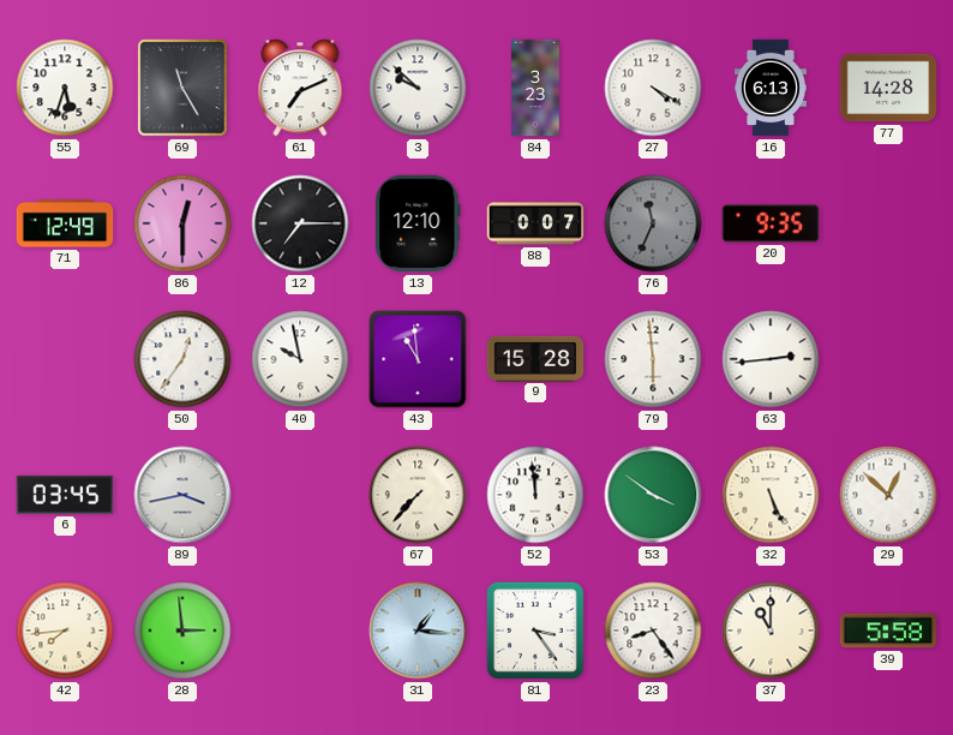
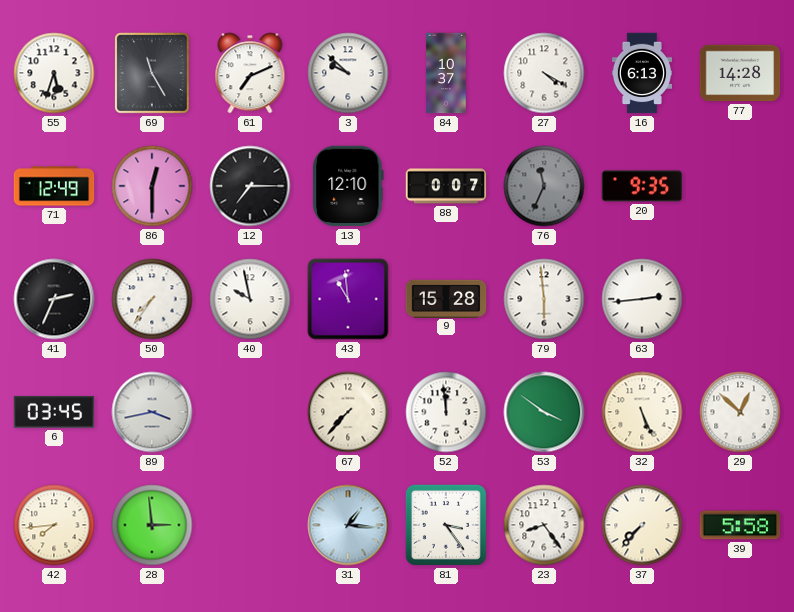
84: 3:23 -> 10:37 (446, 73)
41: none -> 2:34 (54, 299)
50: 12:36 -> 7:36 (152, 299)
37: 11:00 -> 7:37 (642, 525)
